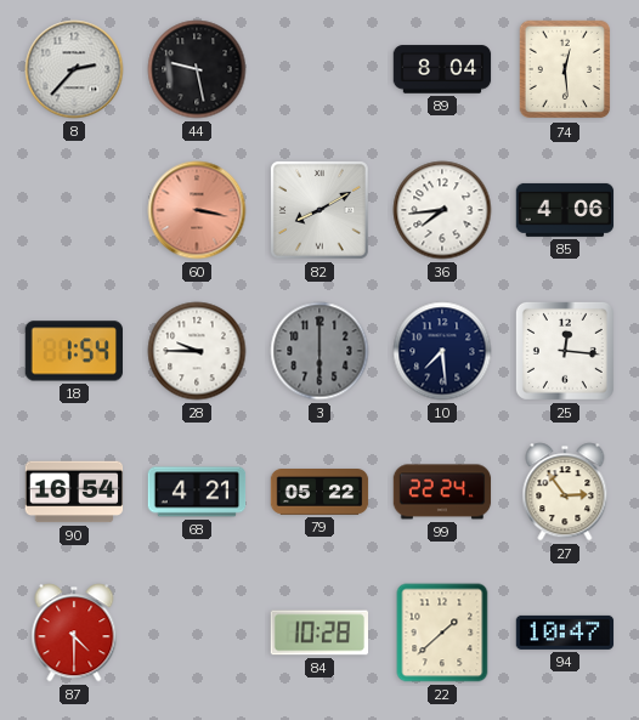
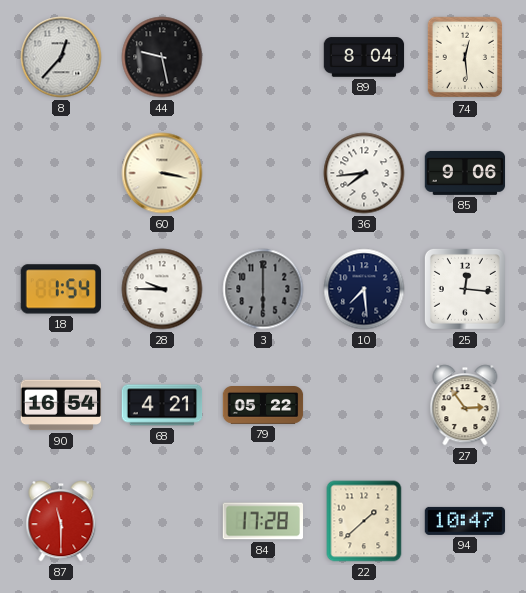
8: 2:37 -> 12:37 (61, 57)
60 dial: salmon -> cream (162, 173)
82: 8:10 -> none (319, 210)
85: 4:06 -> 9:06 (465, 173)
99: 22:24 -> none (442, 492)
87: 4:30 -> 11:30 (61, 521)
84: 10:28 -> 17:28 (263, 521)
